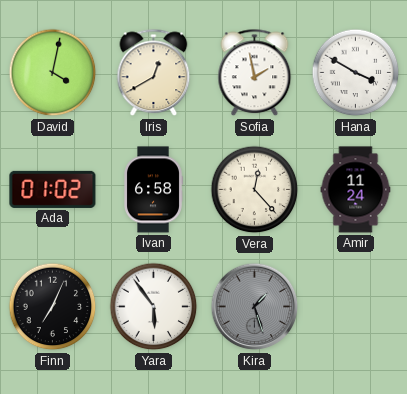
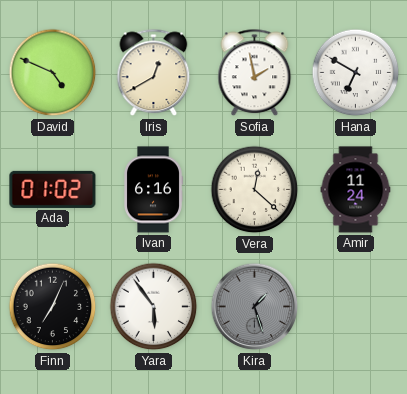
David: 4:02 -> 4:49 (53, 73)
Hana: 3:50 -> 6:50 (356, 73)
Ivan: 6:58 -> 6:16 (154, 190)
Vera: 12:23 -> 12:22 (255, 190)
